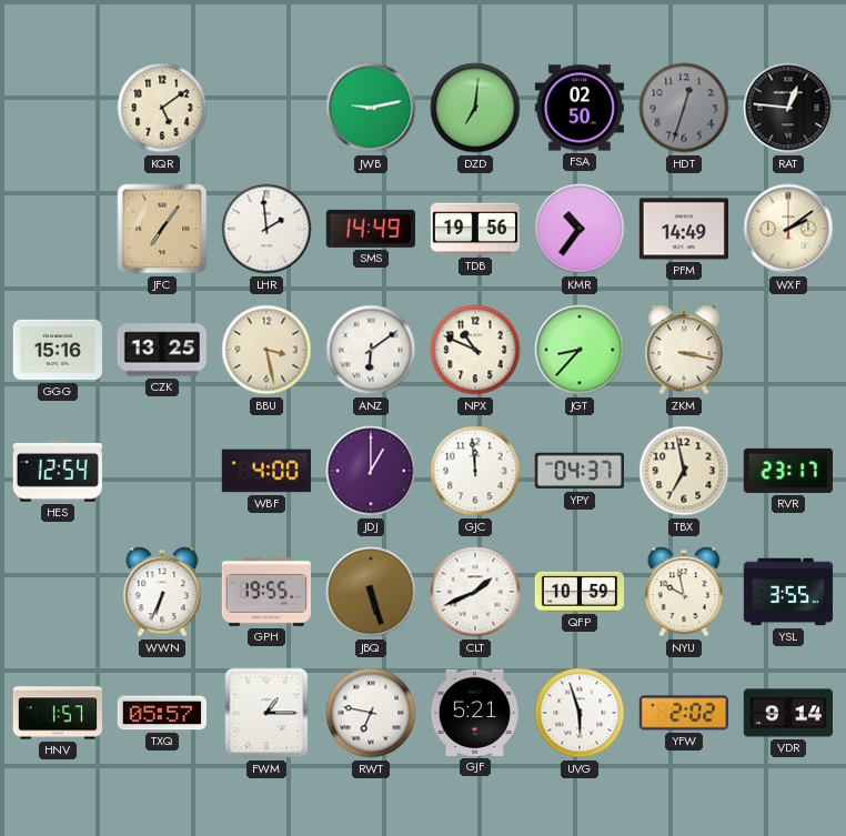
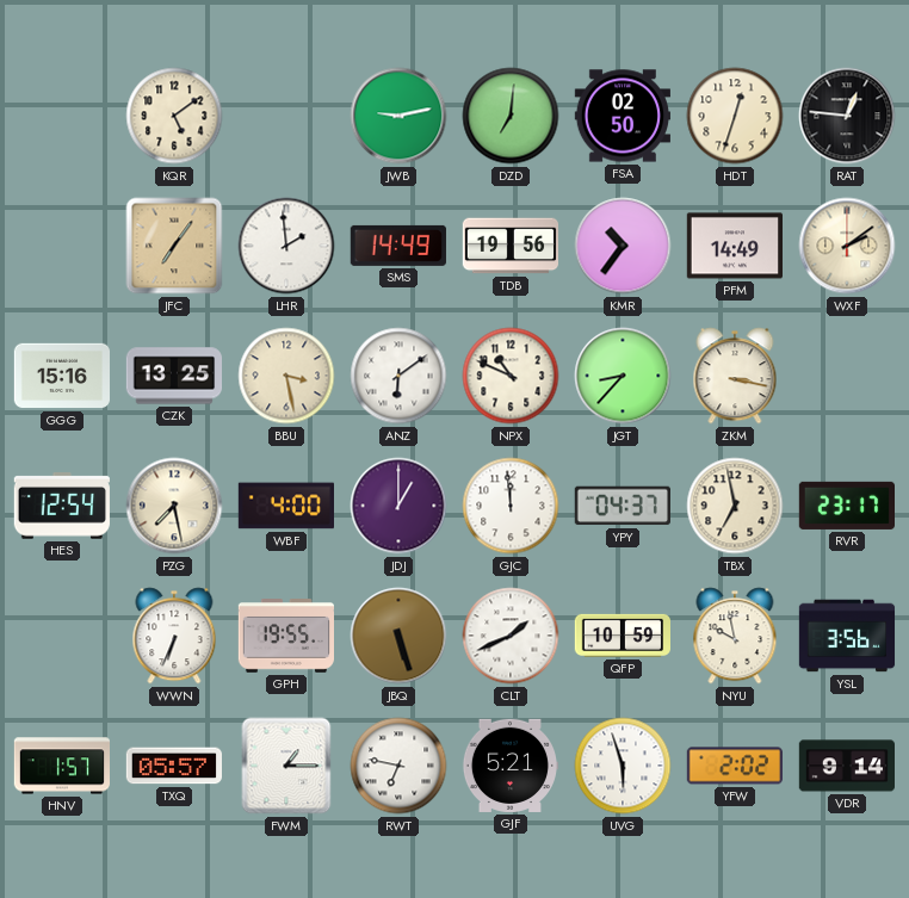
HDT dial: grey -> cream (735, 116)
PZG: none -> 7:28 (174, 506)
YSL: 3:55 -> 3:56 (847, 636)
